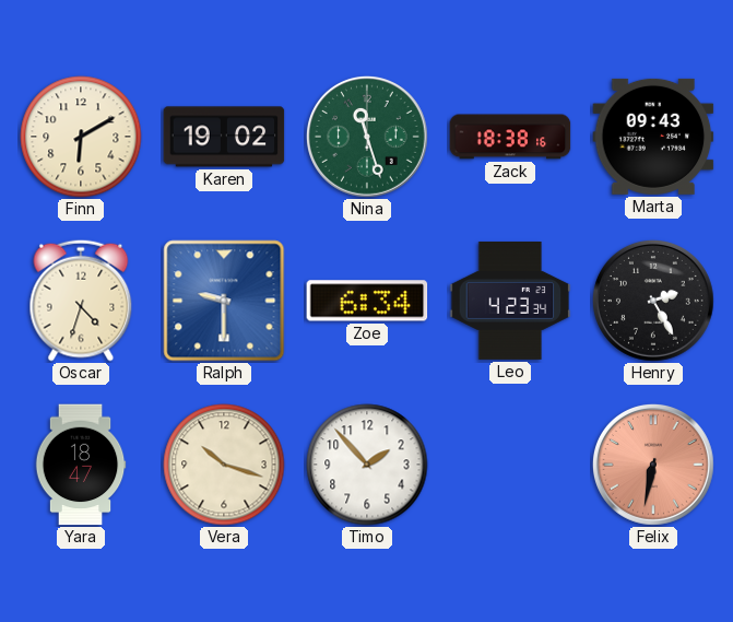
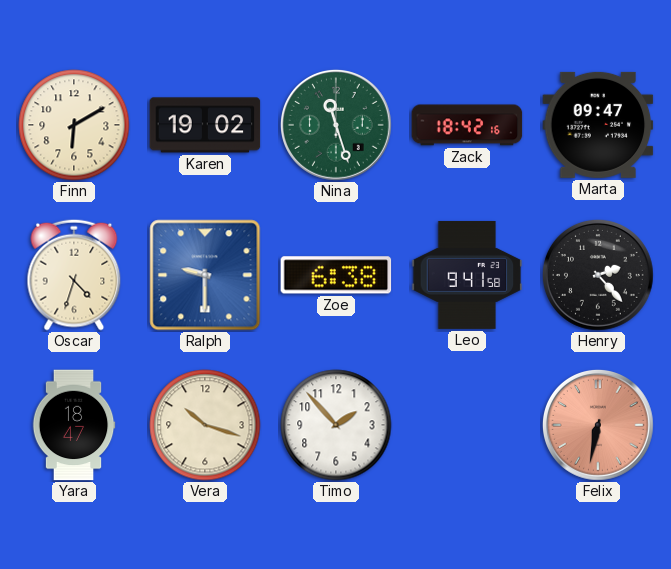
Zack: 18:38 -> 18:42 (467, 125)
Marta: 09:43 -> 09:47 (598, 125)
Zoe: 6:34 -> 6:38 (336, 275)
Leo: 4:23 -> 9:41 (467, 275)
Henry: 2:25 -> 2:23 (598, 275)
